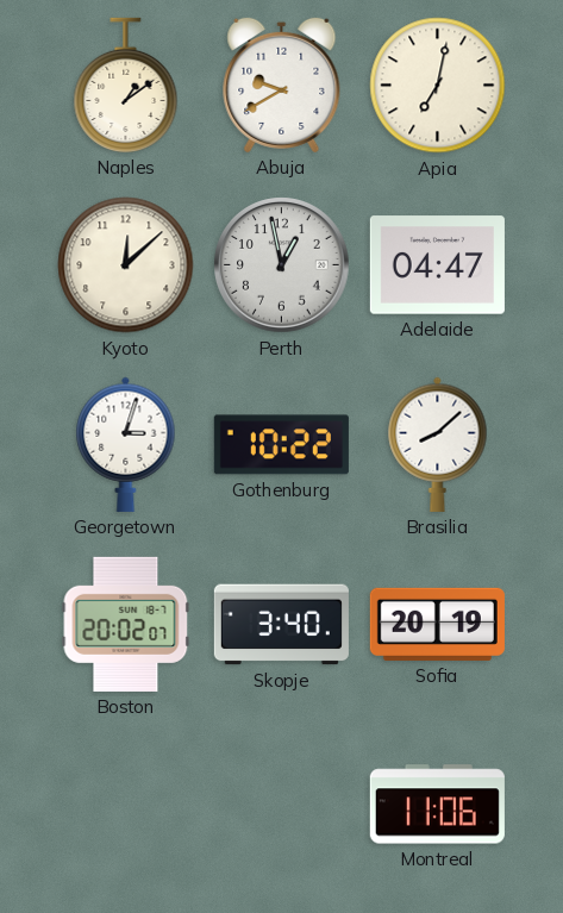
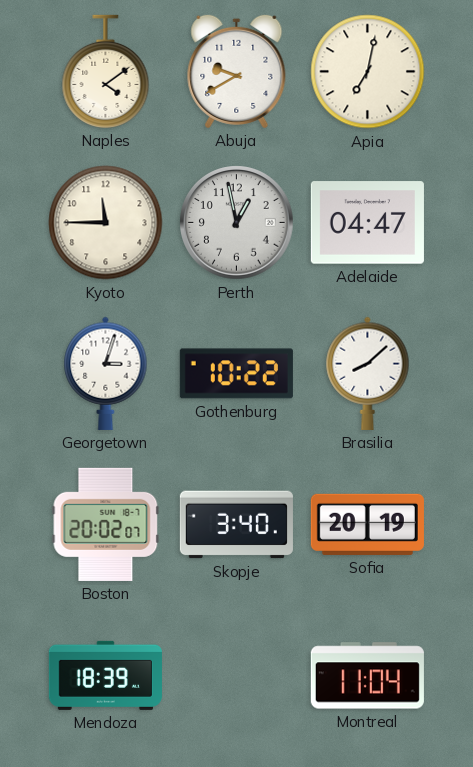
Naples: 1:09 -> 4:09 (106, 71)
Kyoto: 12:08 -> 11:45 (106, 223)
Mendoza: none -> 18:39 (105, 675)
Montreal: 11:06 -> 11:04 (367, 676)
